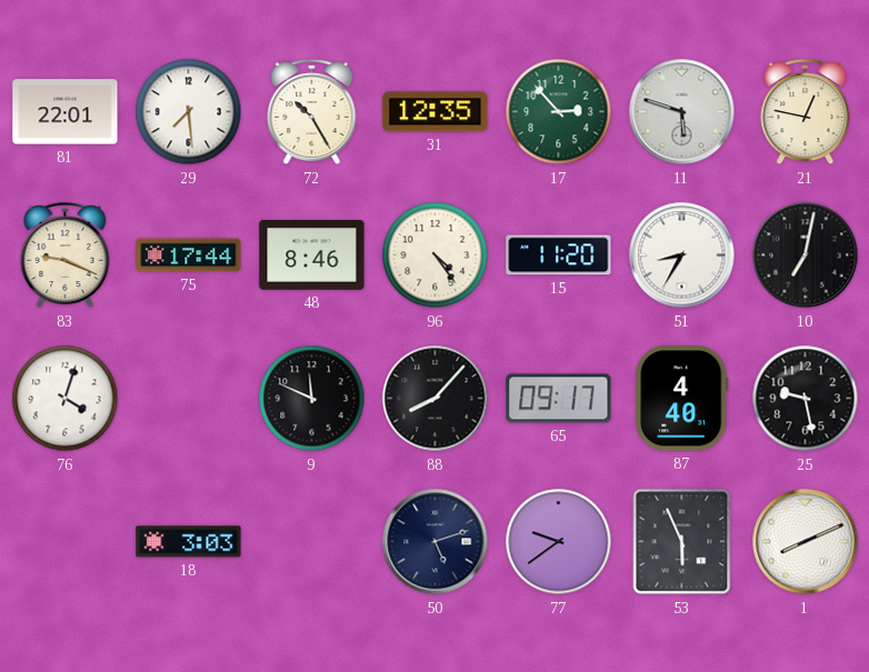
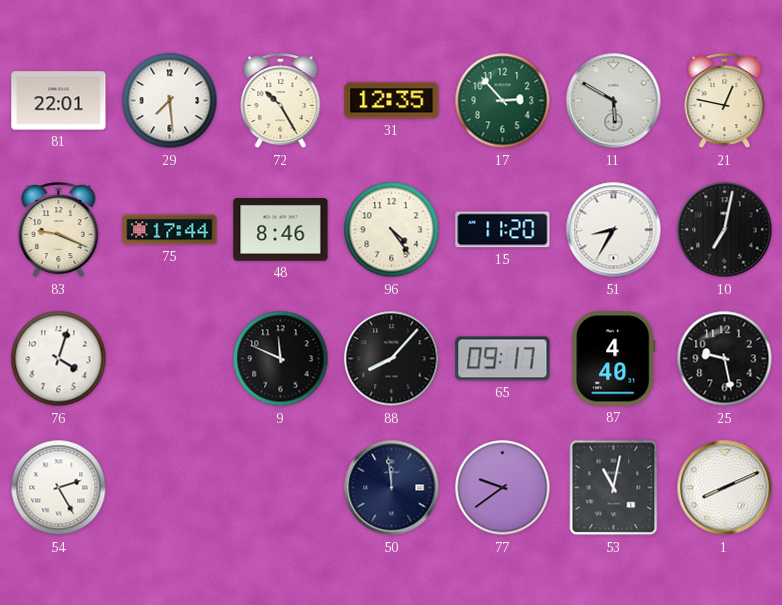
11: 5:48 -> 5:50 (614, 101)
54: none -> 2:25 (59, 488)
18: 3:03 -> none (189, 542)
50: 5:12 -> 11:59 (392, 488)
53: 5:56 -> 11:02 (614, 488)
